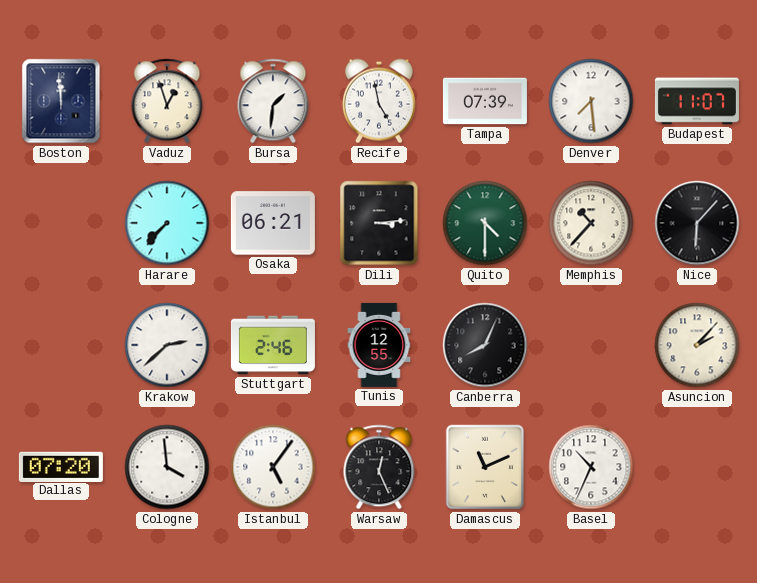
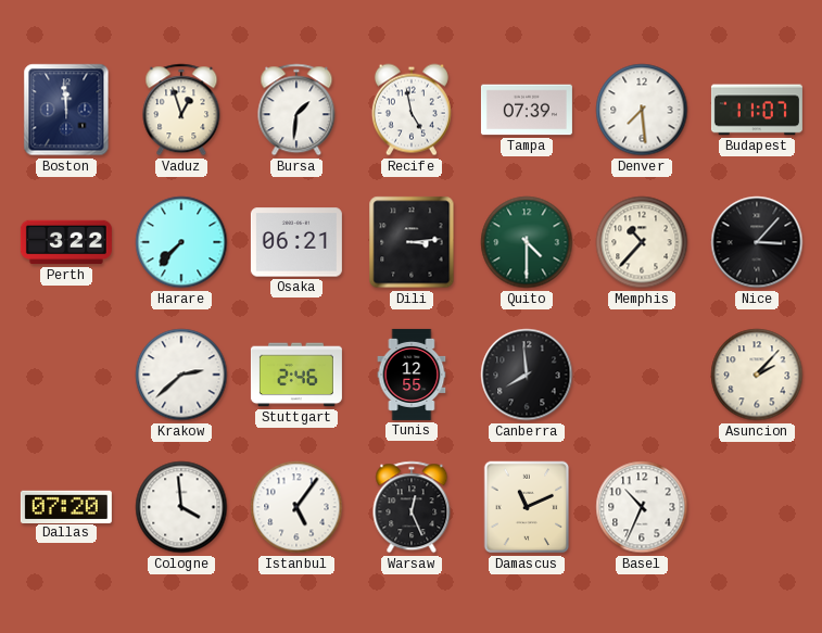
Perth: none -> 3:22 (66, 242)
Nice: 6:07 -> 3:07 (757, 242)
Canberra: 8:04 -> 7:59 (527, 375)
